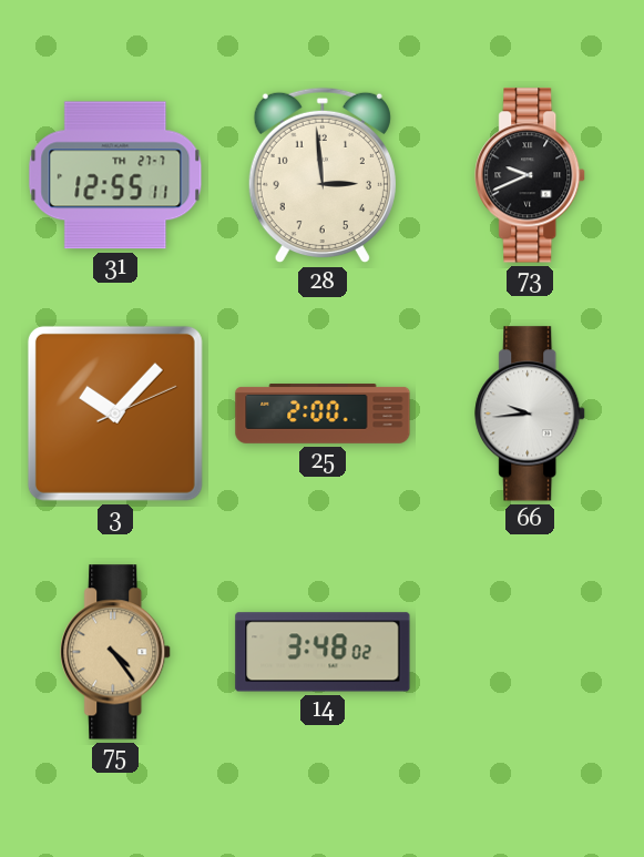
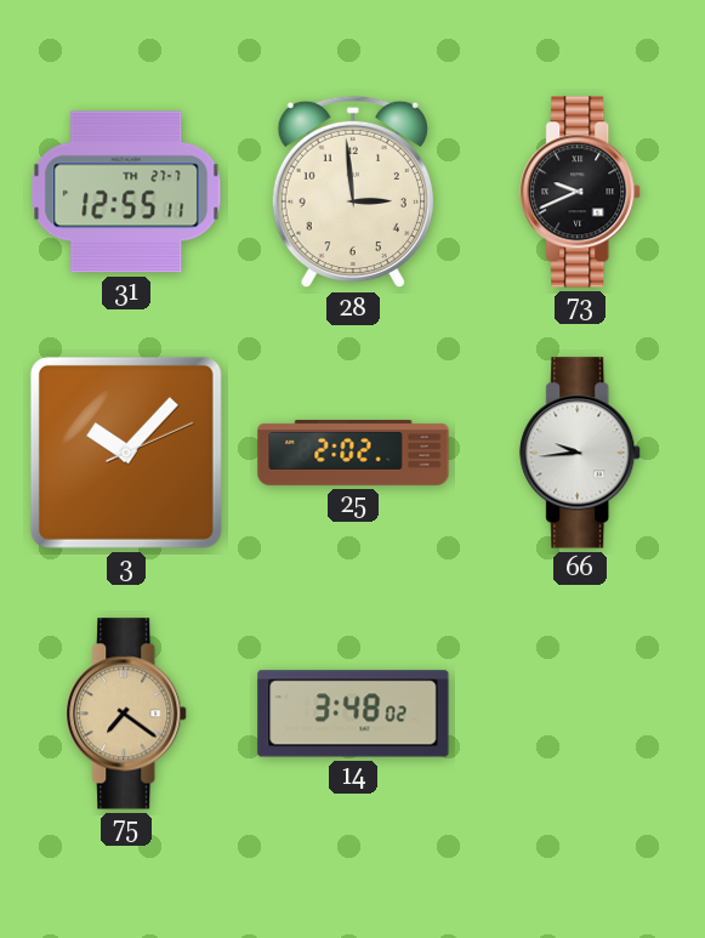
25: 2:00 -> 2:02 (353, 454)
75: 4:24 -> 7:21 (127, 714)
